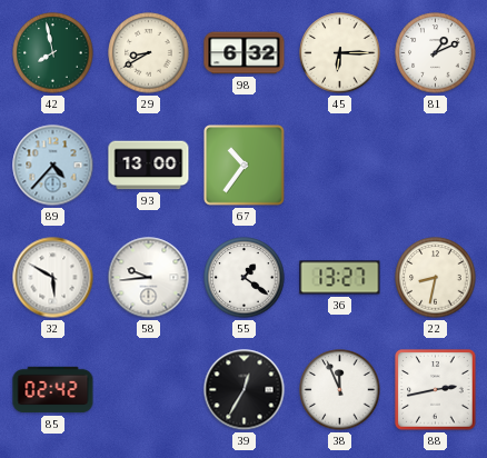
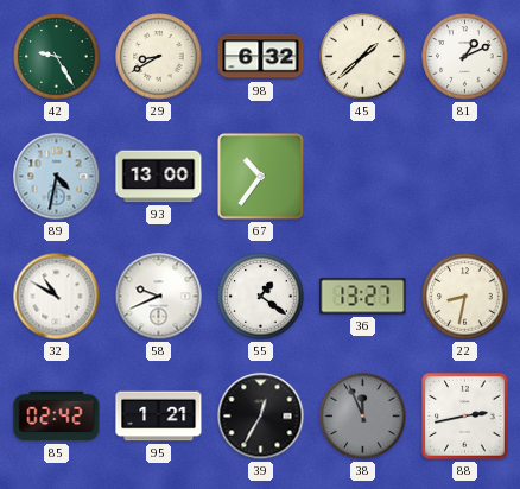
42: 7:58 -> 9:25 (57, 57)
45: 6:15 -> 1:38 (363, 57)
89: 4:37 -> 4:32 (57, 177)
32: 5:50 -> 10:50 (57, 297)
58: 9:44 -> 9:41 (159, 297)
95: none -> 1:21 (159, 417)
38 dial: white -> grey (363, 417)
